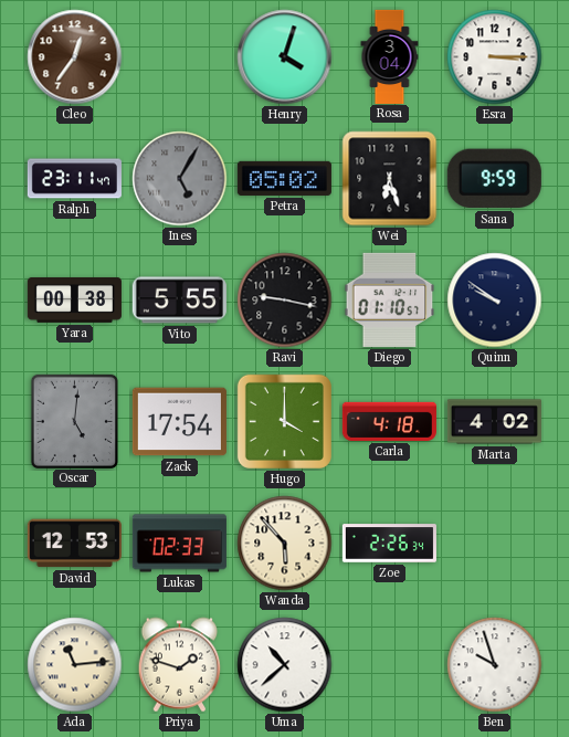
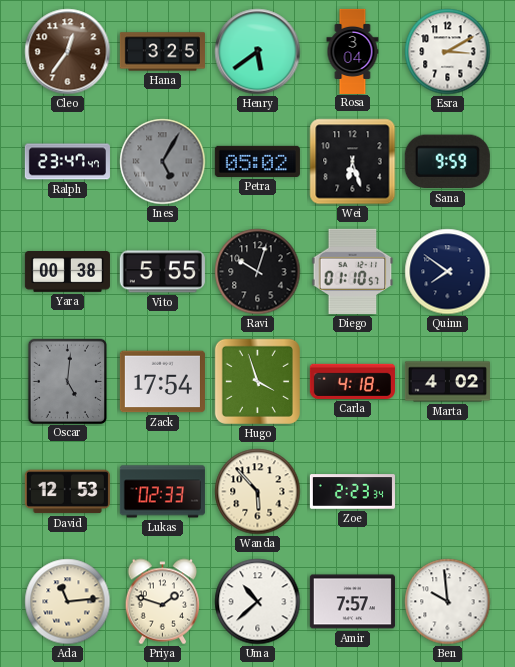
Hana: none -> 3:25 (162, 52)
Henry: 4:03 -> 5:39 (258, 52)
Esra: 3:15 -> 3:10 (448, 52)
Ralph: 23:11 -> 23:47 (67, 162)
Ravi: 9:17 -> 10:03 (258, 272)
Quinn: 9:51 -> 7:51 (448, 272)
Hugo: 4:00 -> 3:57 (257, 381)
Zoe: 2:26 -> 2:23 (352, 492)
Amir: none -> 7:57 (352, 602)
Ben: 9:57 -> 9:59 (448, 602)
